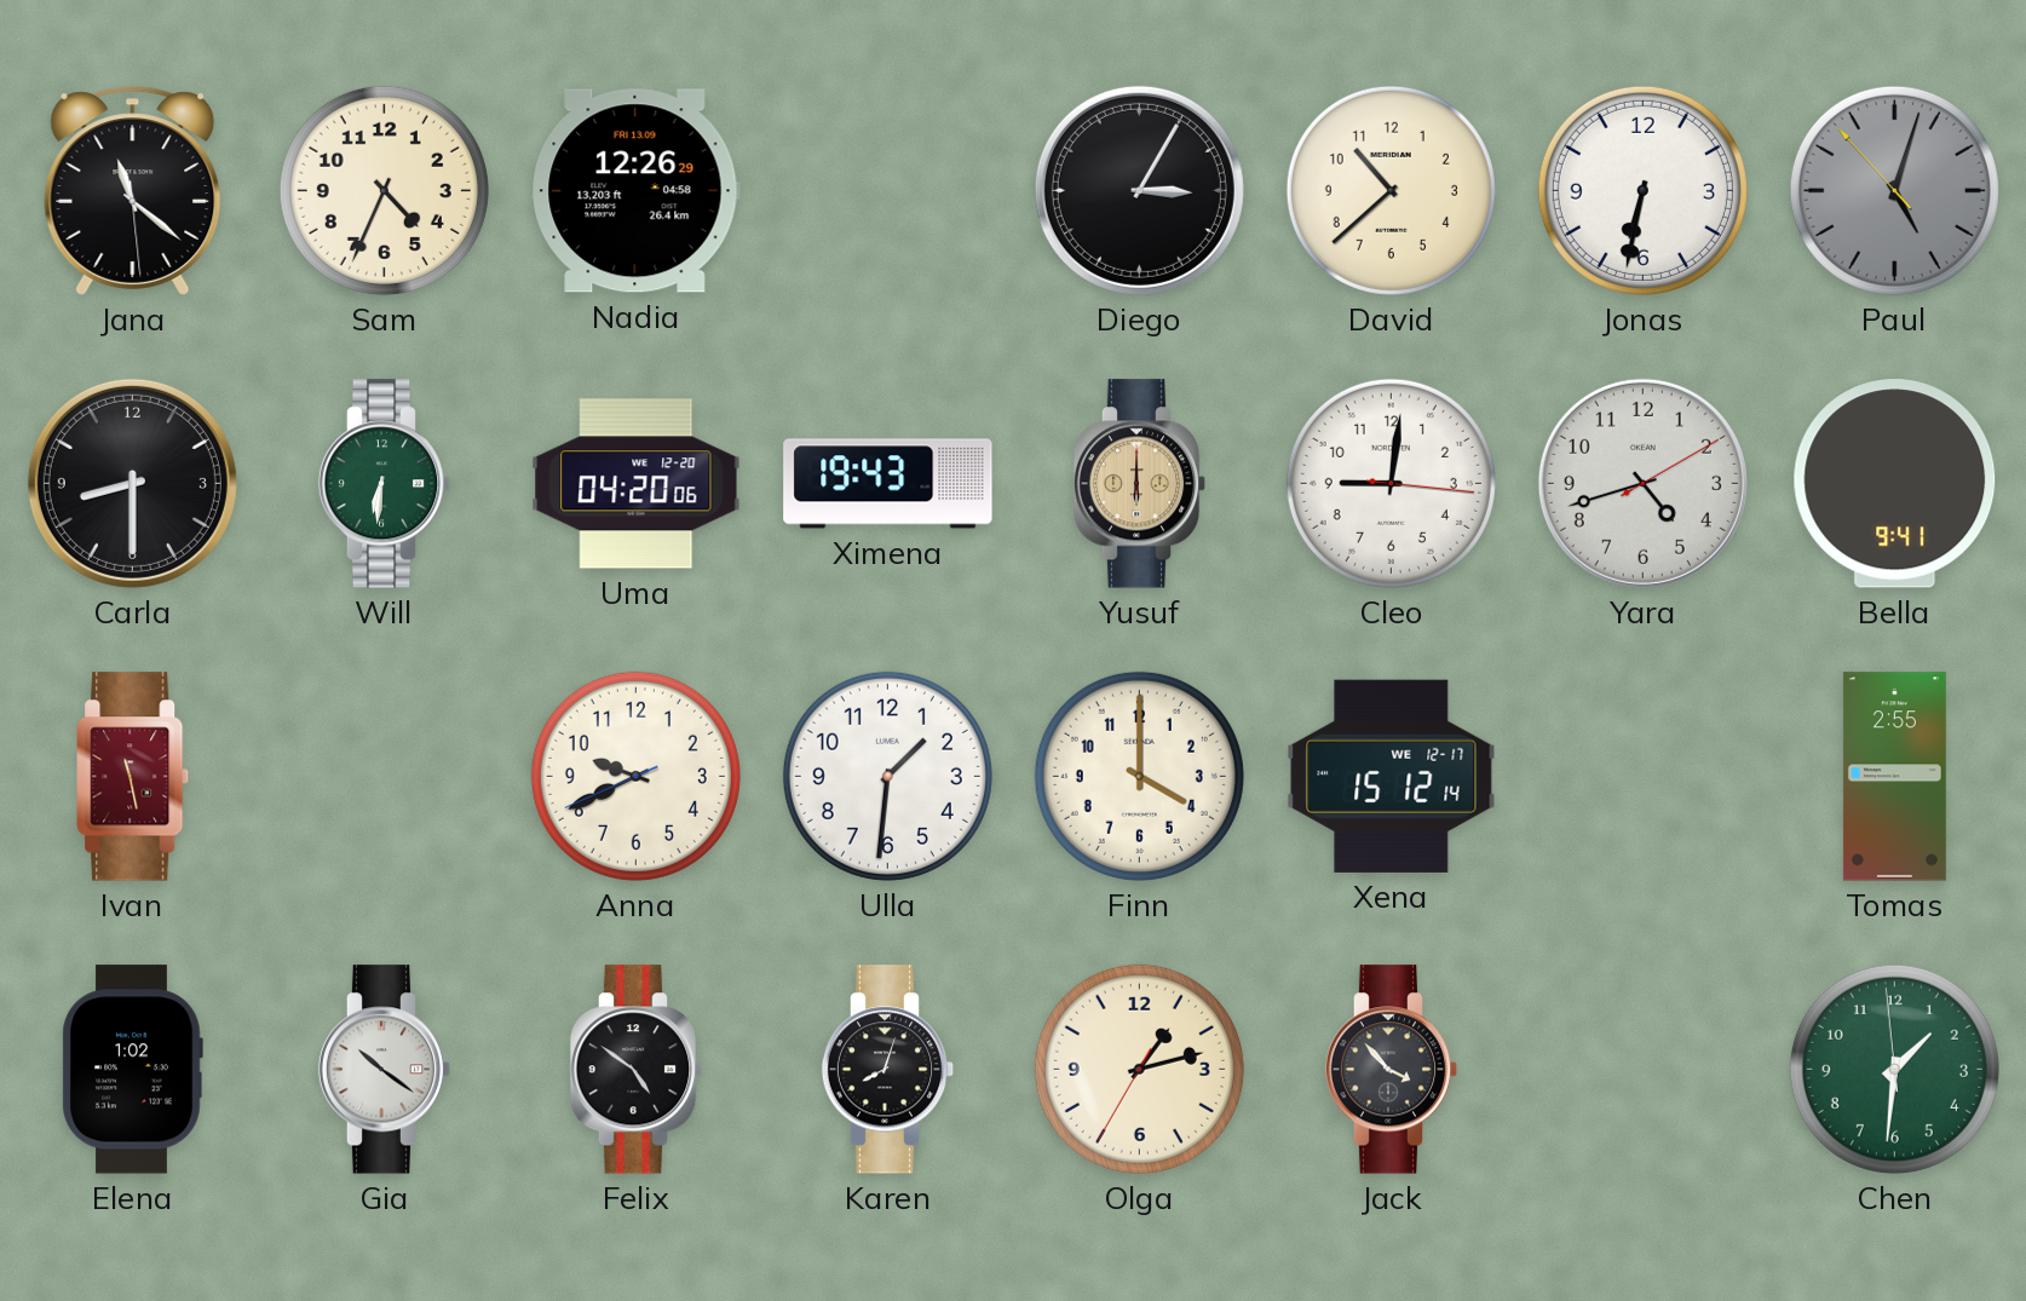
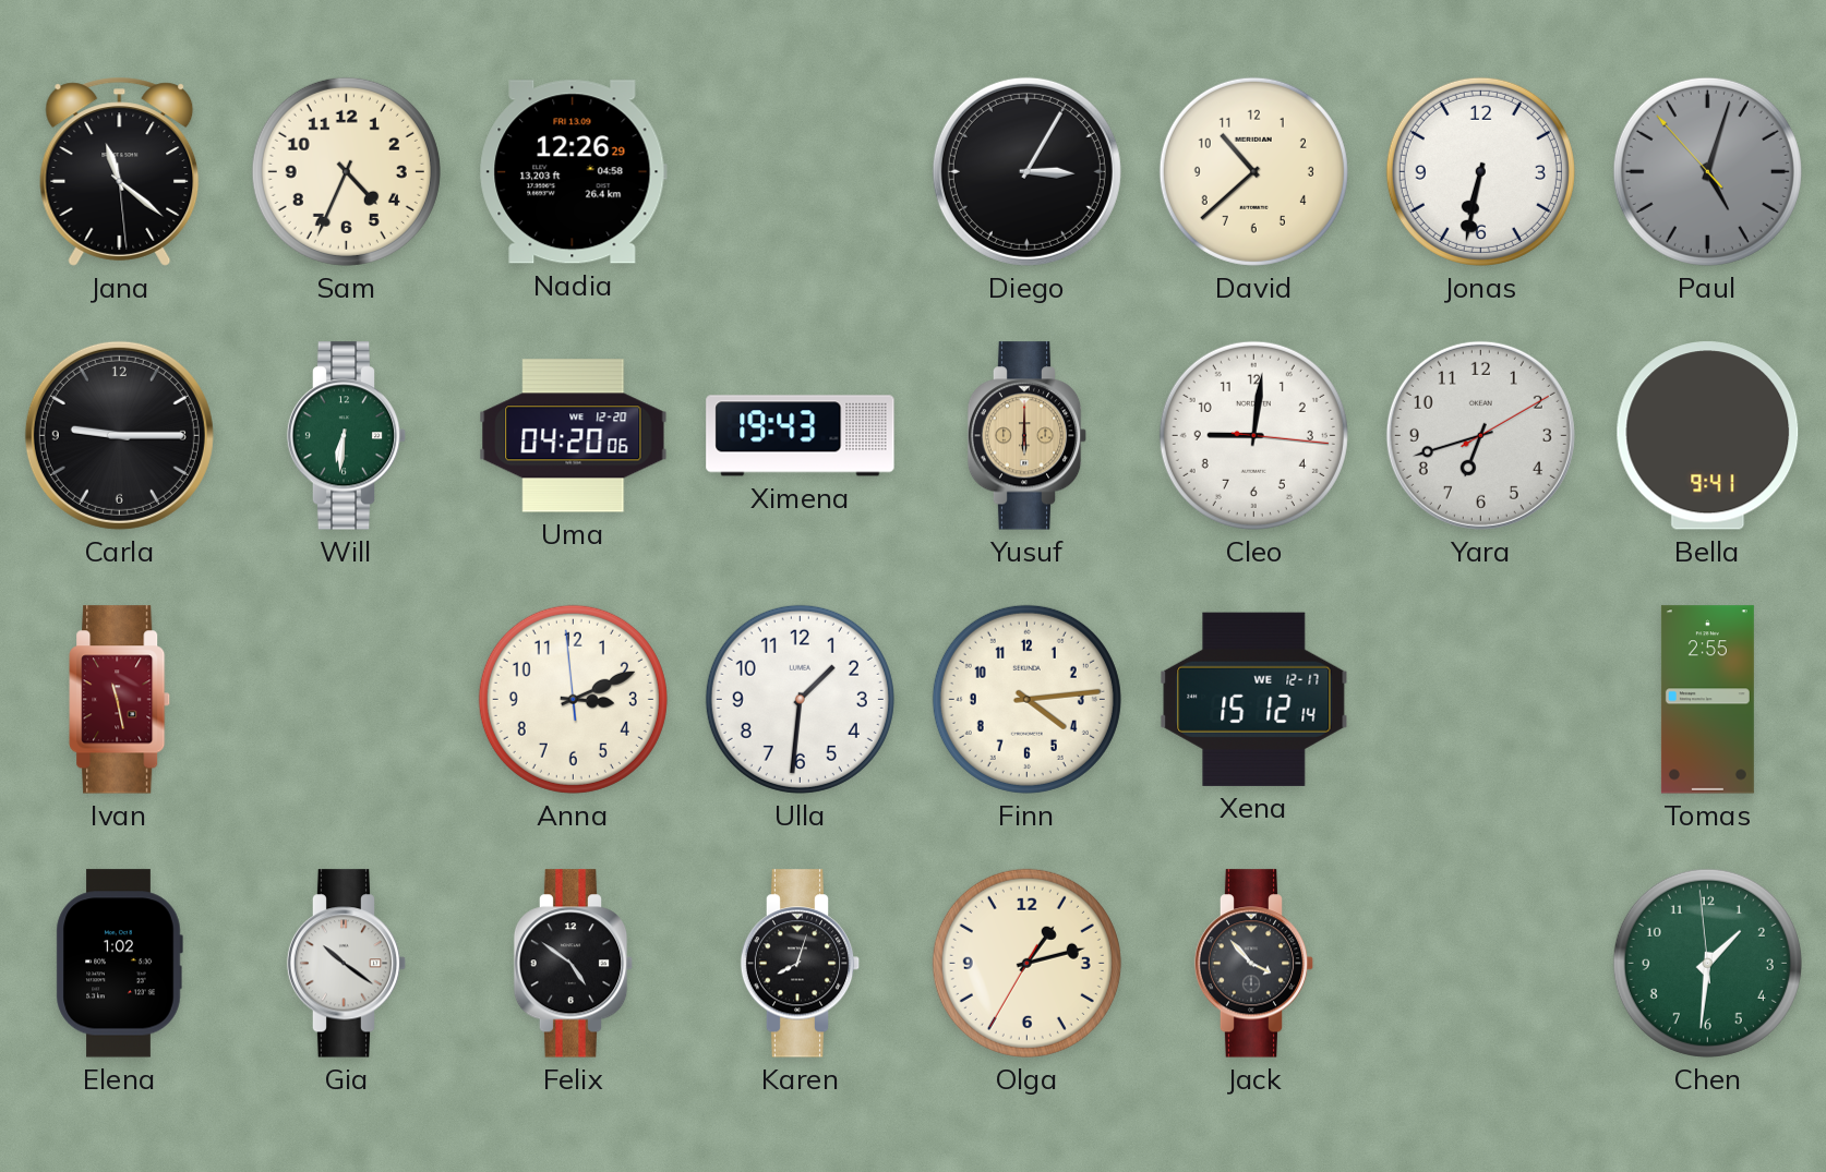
Carla: 8:30 -> 9:15 (119, 435)
Yara: 4:42 -> 6:42 (1480, 435)
Anna: 9:40 -> 3:10 (573, 699)
Finn: 4:00 -> 4:14 (1026, 699)
